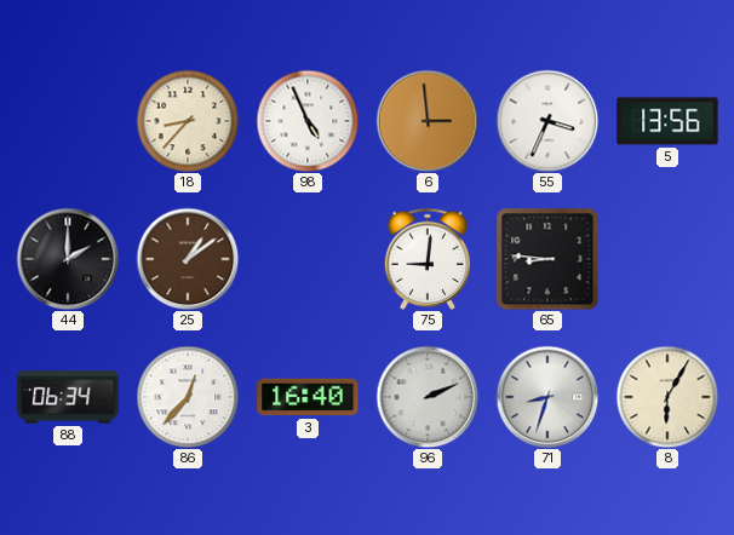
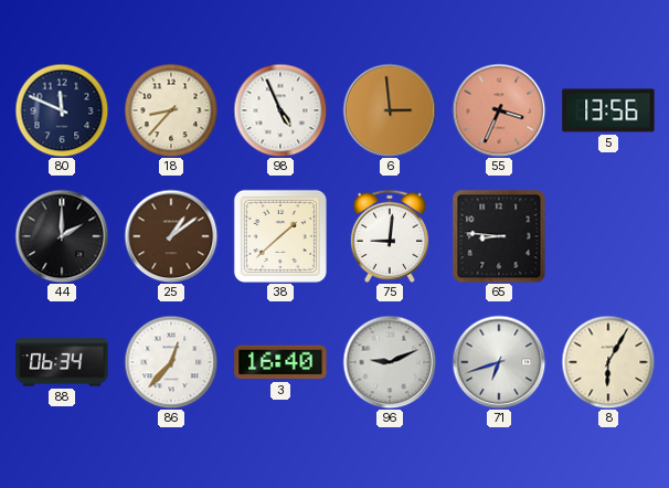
80: none -> 11:49 (62, 110)
55 dial: white -> salmon (499, 110)
38: none -> 1:38 (280, 236)
96: 2:11 -> 9:11 (390, 362)
71: 8:33 -> 6:42 (499, 362)
